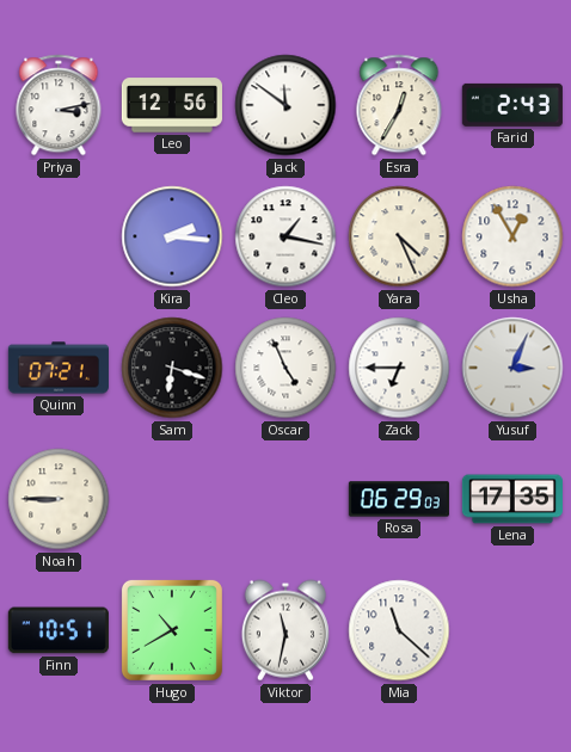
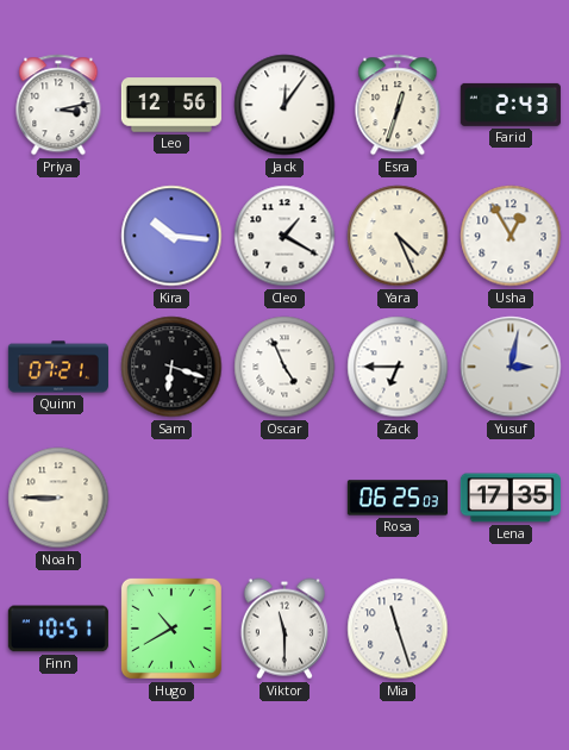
Jack: 11:51 -> 12:06 (284, 105)
Esra: 12:35 -> 12:33 (398, 105)
Kira: 2:16 -> 10:16 (171, 236)
Cleo: 1:17 -> 1:20 (284, 236)
Yusuf: 3:04 -> 3:02 (511, 367)
Rosa: 06:29 -> 06:25 (398, 498)
Viktor: 11:32 -> 11:30 (284, 629)
Mia: 11:22 -> 11:27 (398, 629)
